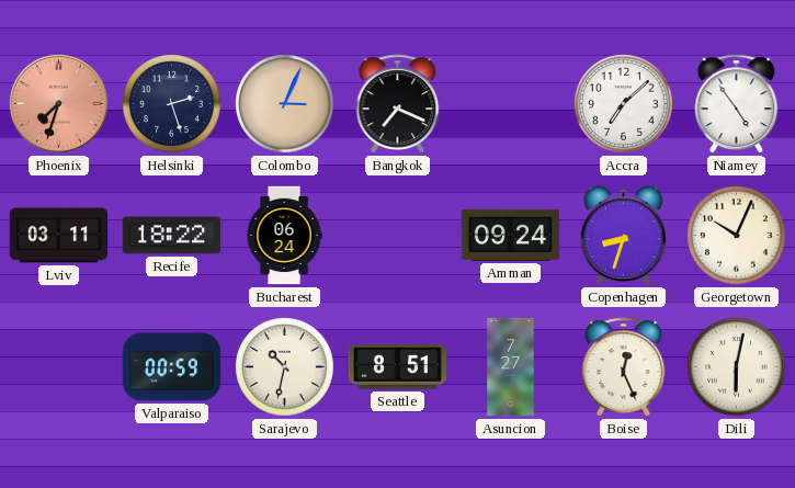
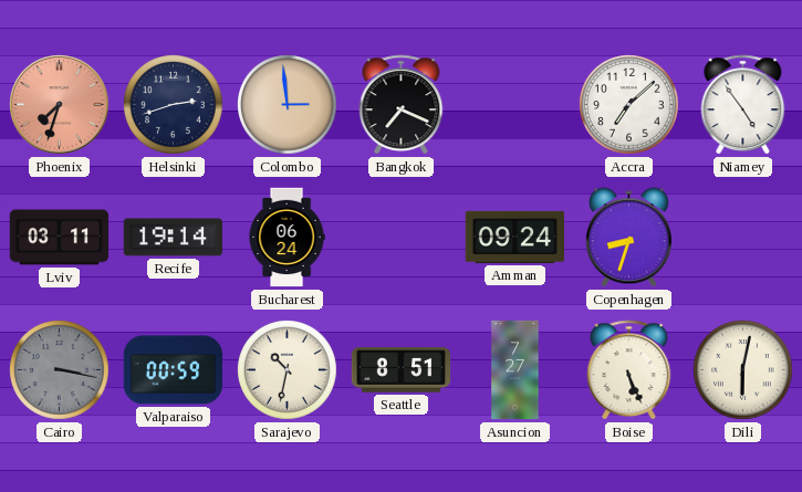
Helsinki: 2:27 -> 2:42 (174, 105)
Colombo: 3:04 -> 2:59 (288, 105)
Recife: 18:22 -> 19:14 (173, 238)
Georgetown: 10:04 -> none (737, 236)
Cairo: none -> 3:17 (60, 370)
Boise: 12:26 -> 5:26 (629, 370)
